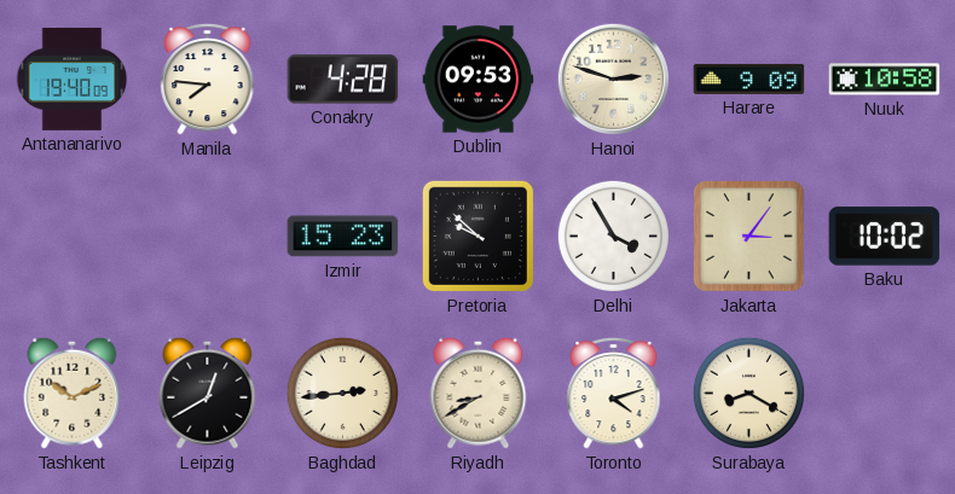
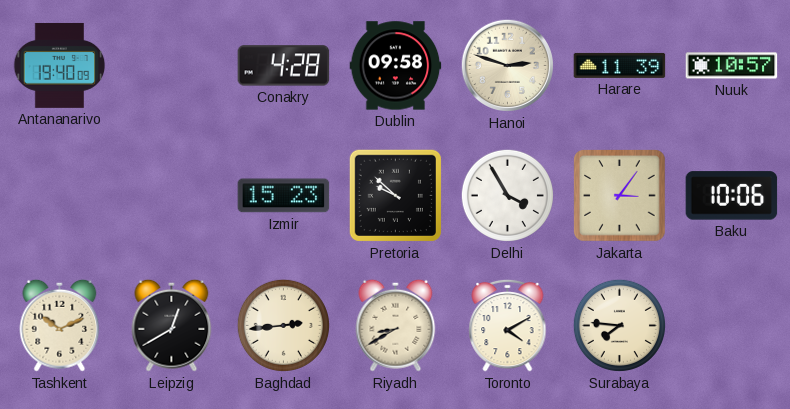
Manila: 7:46 -> none (208, 79)
Dublin: 09:53 -> 09:58 (396, 66)
Harare: 9:09 -> 11:39 (620, 65)
Nuuk: 10:58 -> 10:57 (732, 66)
Baku: 10:02 -> 10:06 (732, 196)
Toronto: 4:12 -> 4:10 (508, 325)
Surabaya: 8:20 -> 7:46 (619, 325)
